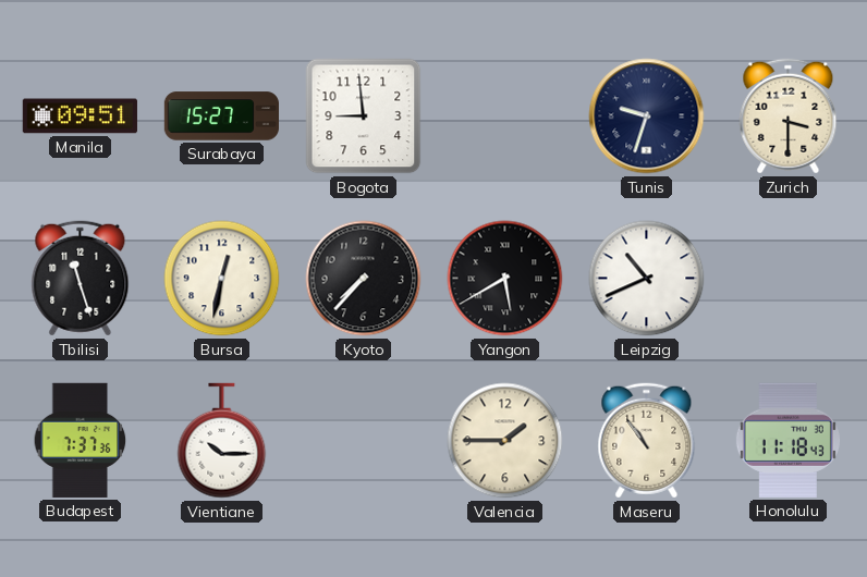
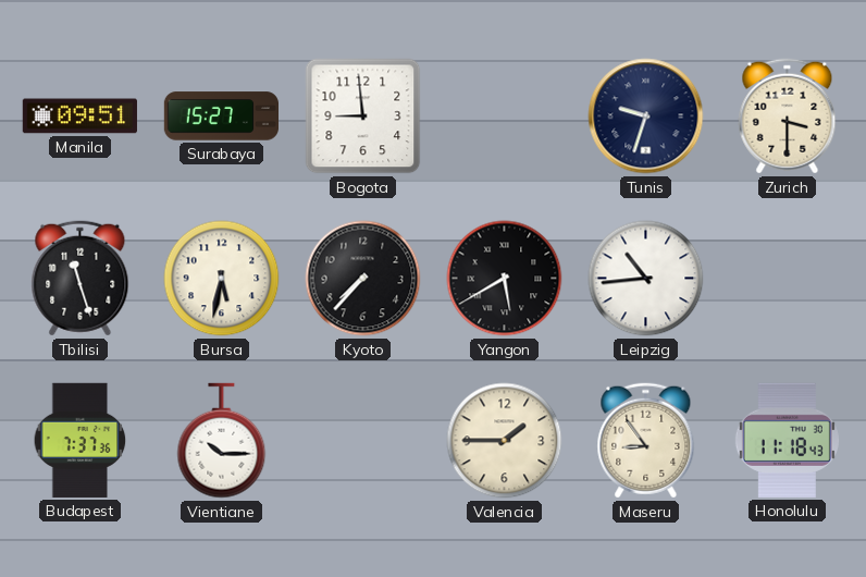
Bursa: 12:32 -> 5:32 (222, 279)
Leipzig: 10:41 -> 10:44 (646, 279)
Maseru: 10:54 -> 8:54 (646, 441)
